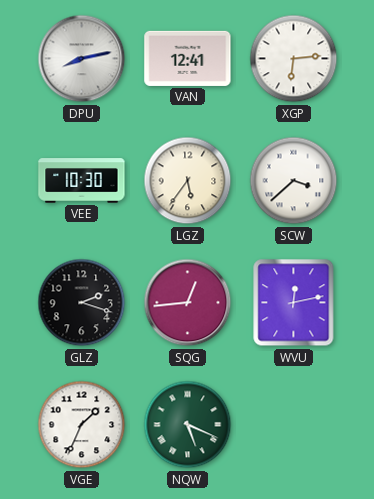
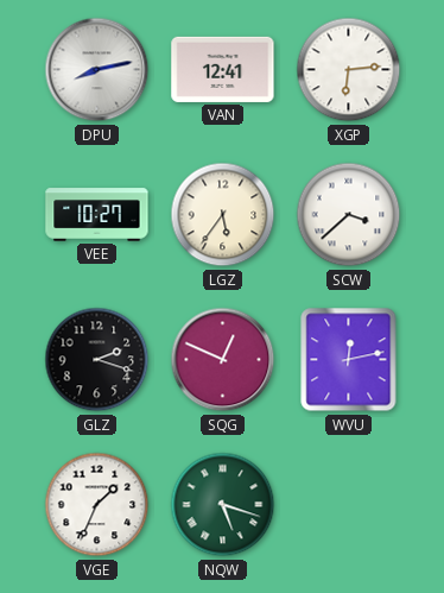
VEE: 10:30 -> 10:27 (97, 215)
SQG: 12:44 -> 12:49 (223, 360)
NQW: 5:19 -> 5:18 (223, 505)
